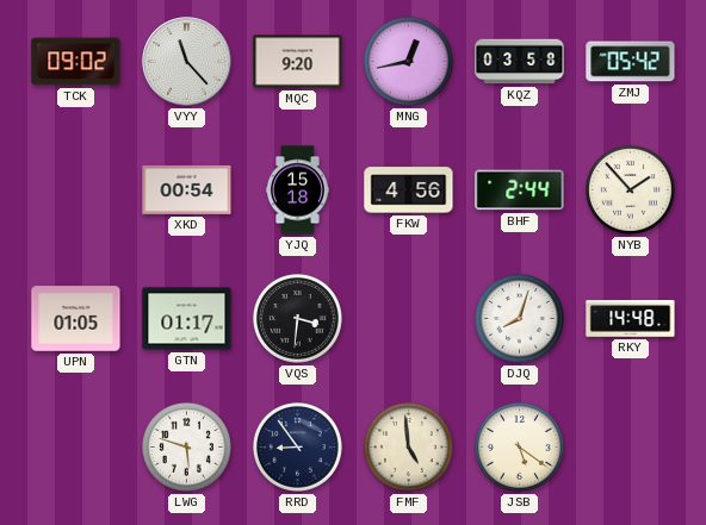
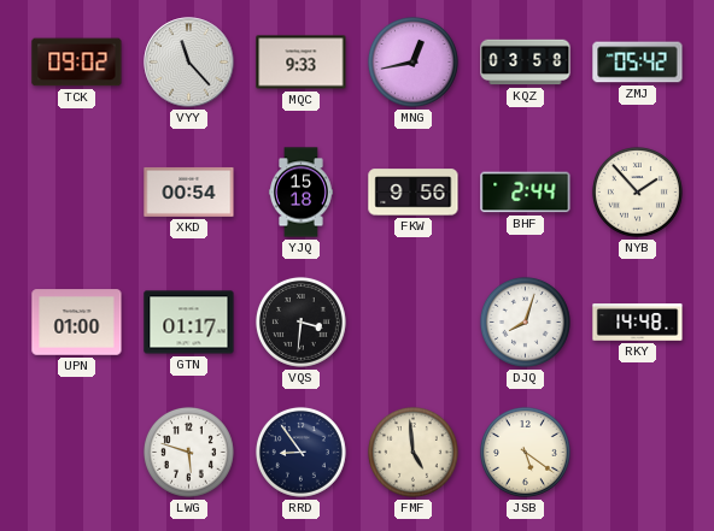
MQC: 9:20 -> 9:33 (302, 63)
FKW: 4:56 -> 9:56 (414, 193)
UPN: 01:05 -> 01:00 (77, 323)
